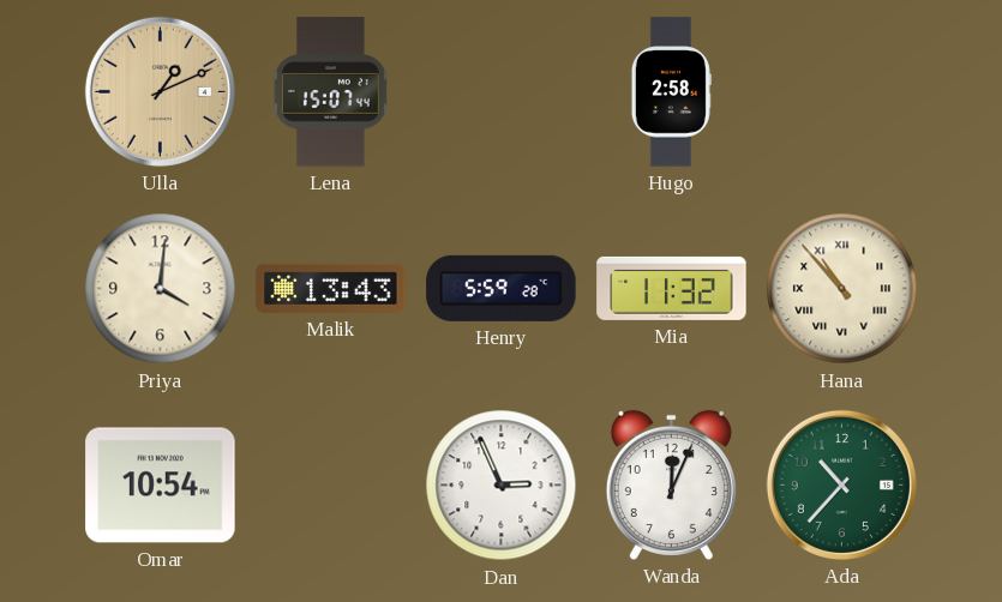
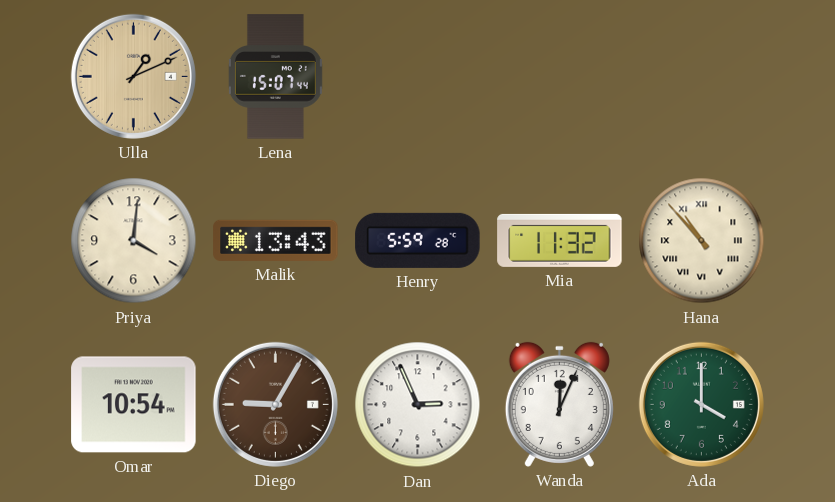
Hugo: 2:58 -> none (671, 92)
Diego: none -> 9:05 (275, 404)
Ada: 10:37 -> 4:00 (701, 404)
